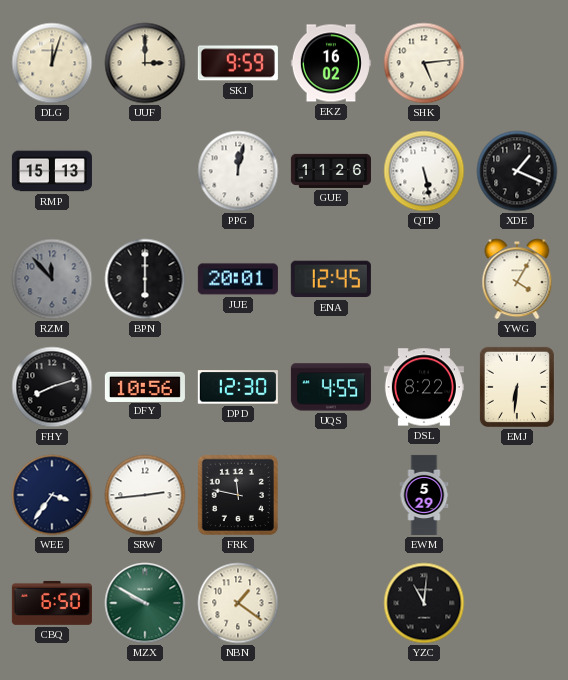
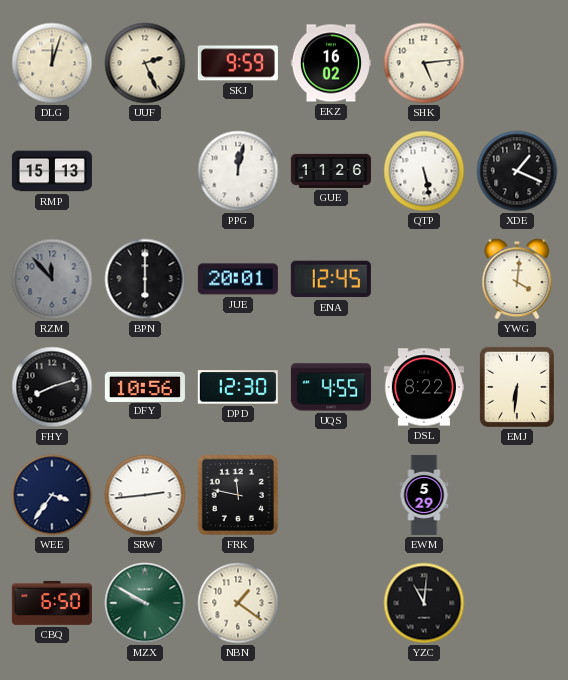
UUF: 3:00 -> 2:26 (145, 63)
YWG: 4:05 -> 4:01 (517, 279)
